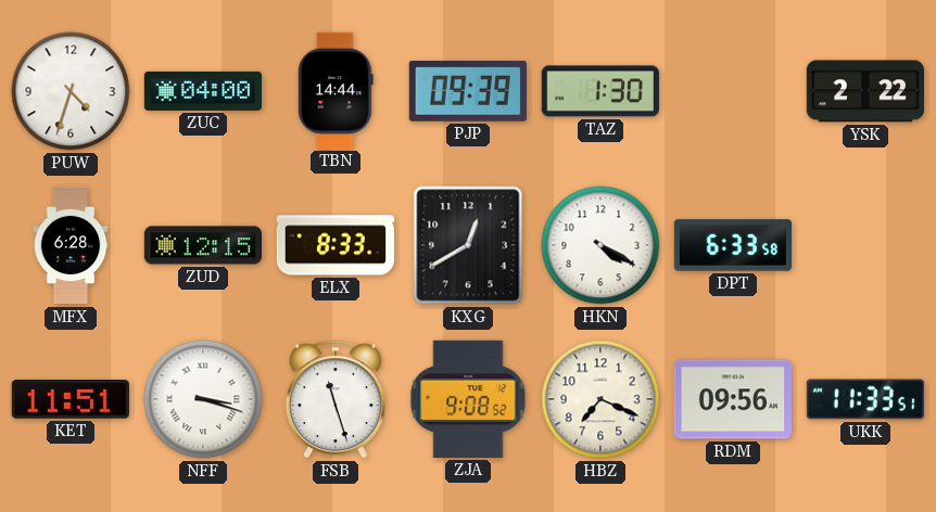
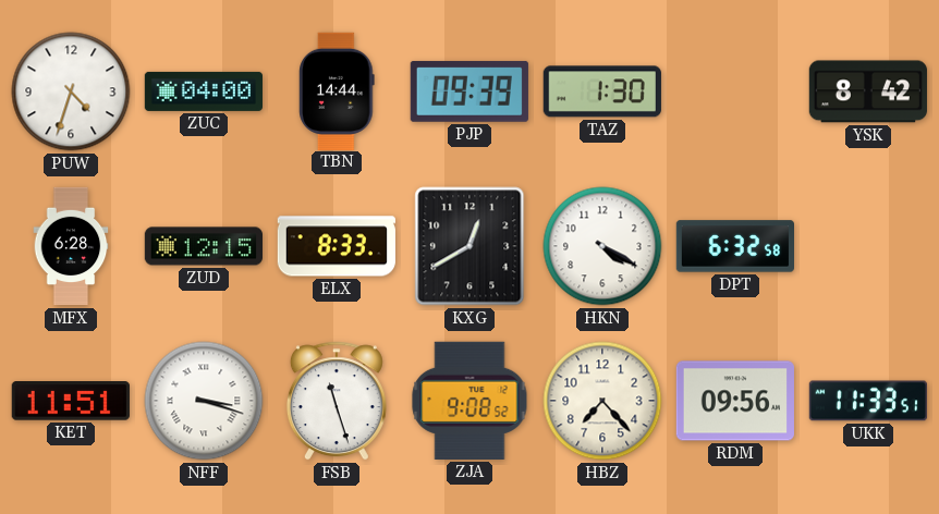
YSK: 2:22 -> 8:42 (868, 91)
DPT: 6:33 -> 6:32 (734, 246)
HBZ: 7:19 -> 7:23 (602, 401)
